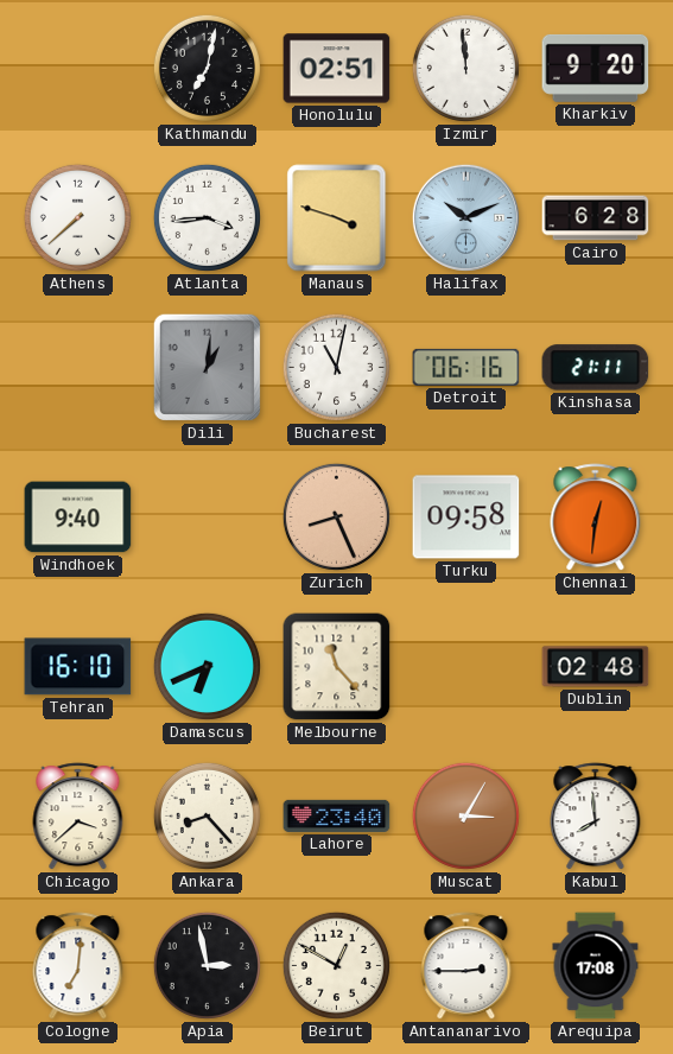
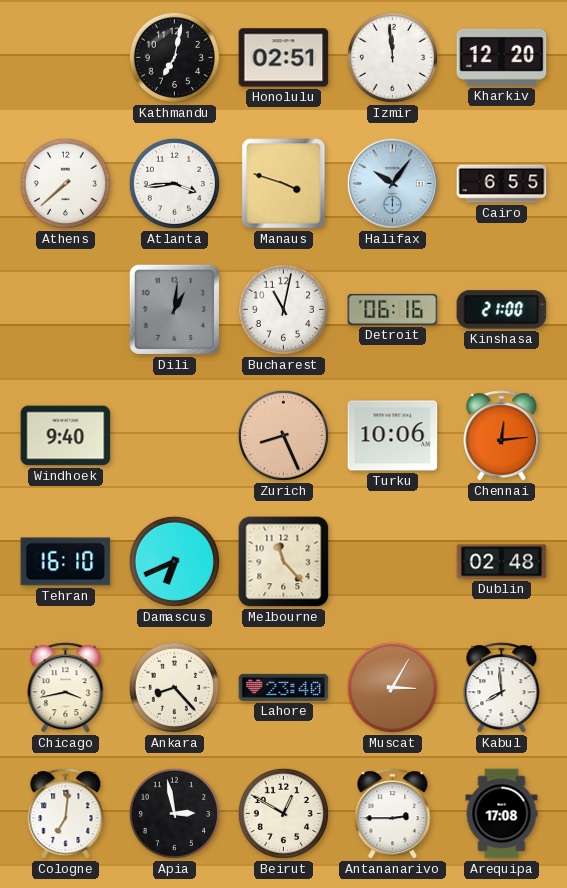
Kharkiv: 9:20 -> 12:20 (502, 57)
Halifax: 10:11 -> 10:06 (392, 183)
Cairo: 6:28 -> 6:55 (502, 184)
Kinshasa: 21:11 -> 21:00 (502, 310)
Turku: 09:58 -> 10:06 (393, 436)
Chennai: 12:31 -> 12:14 (502, 436)
Chicago: 3:38 -> 3:43 (66, 688)
